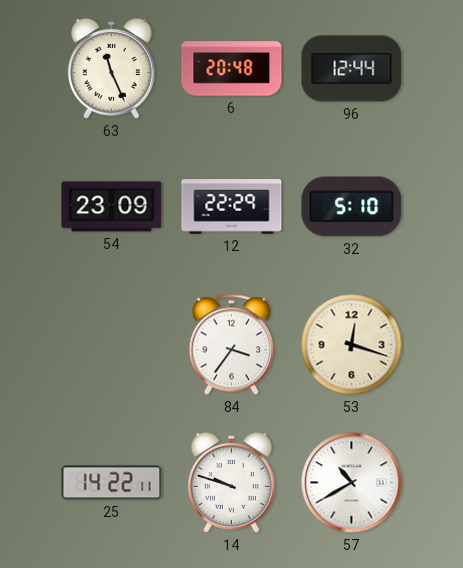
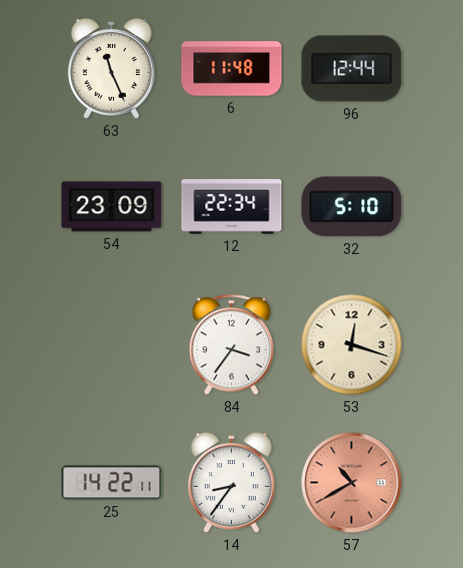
6: 20:48 -> 11:48 (232, 69)
12: 22:29 -> 22:34 (232, 207)
14: 9:48 -> 8:36 (231, 482)
57 dial: white -> salmon (352, 483)
